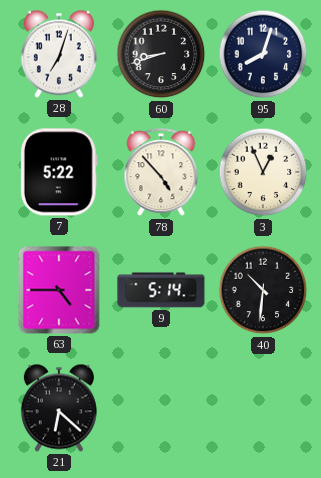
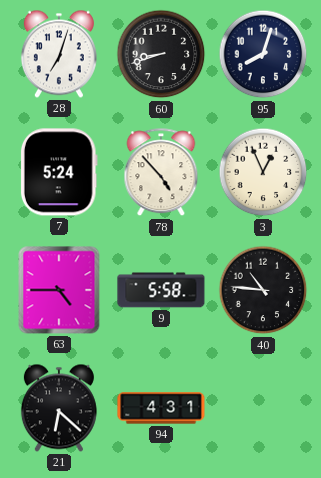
7: 5:22 -> 5:24 (59, 172)
9: 5:14 -> 5:58 (161, 290)
40: 10:31 -> 10:46 (263, 290)
94: none -> 4:31 (161, 408)
